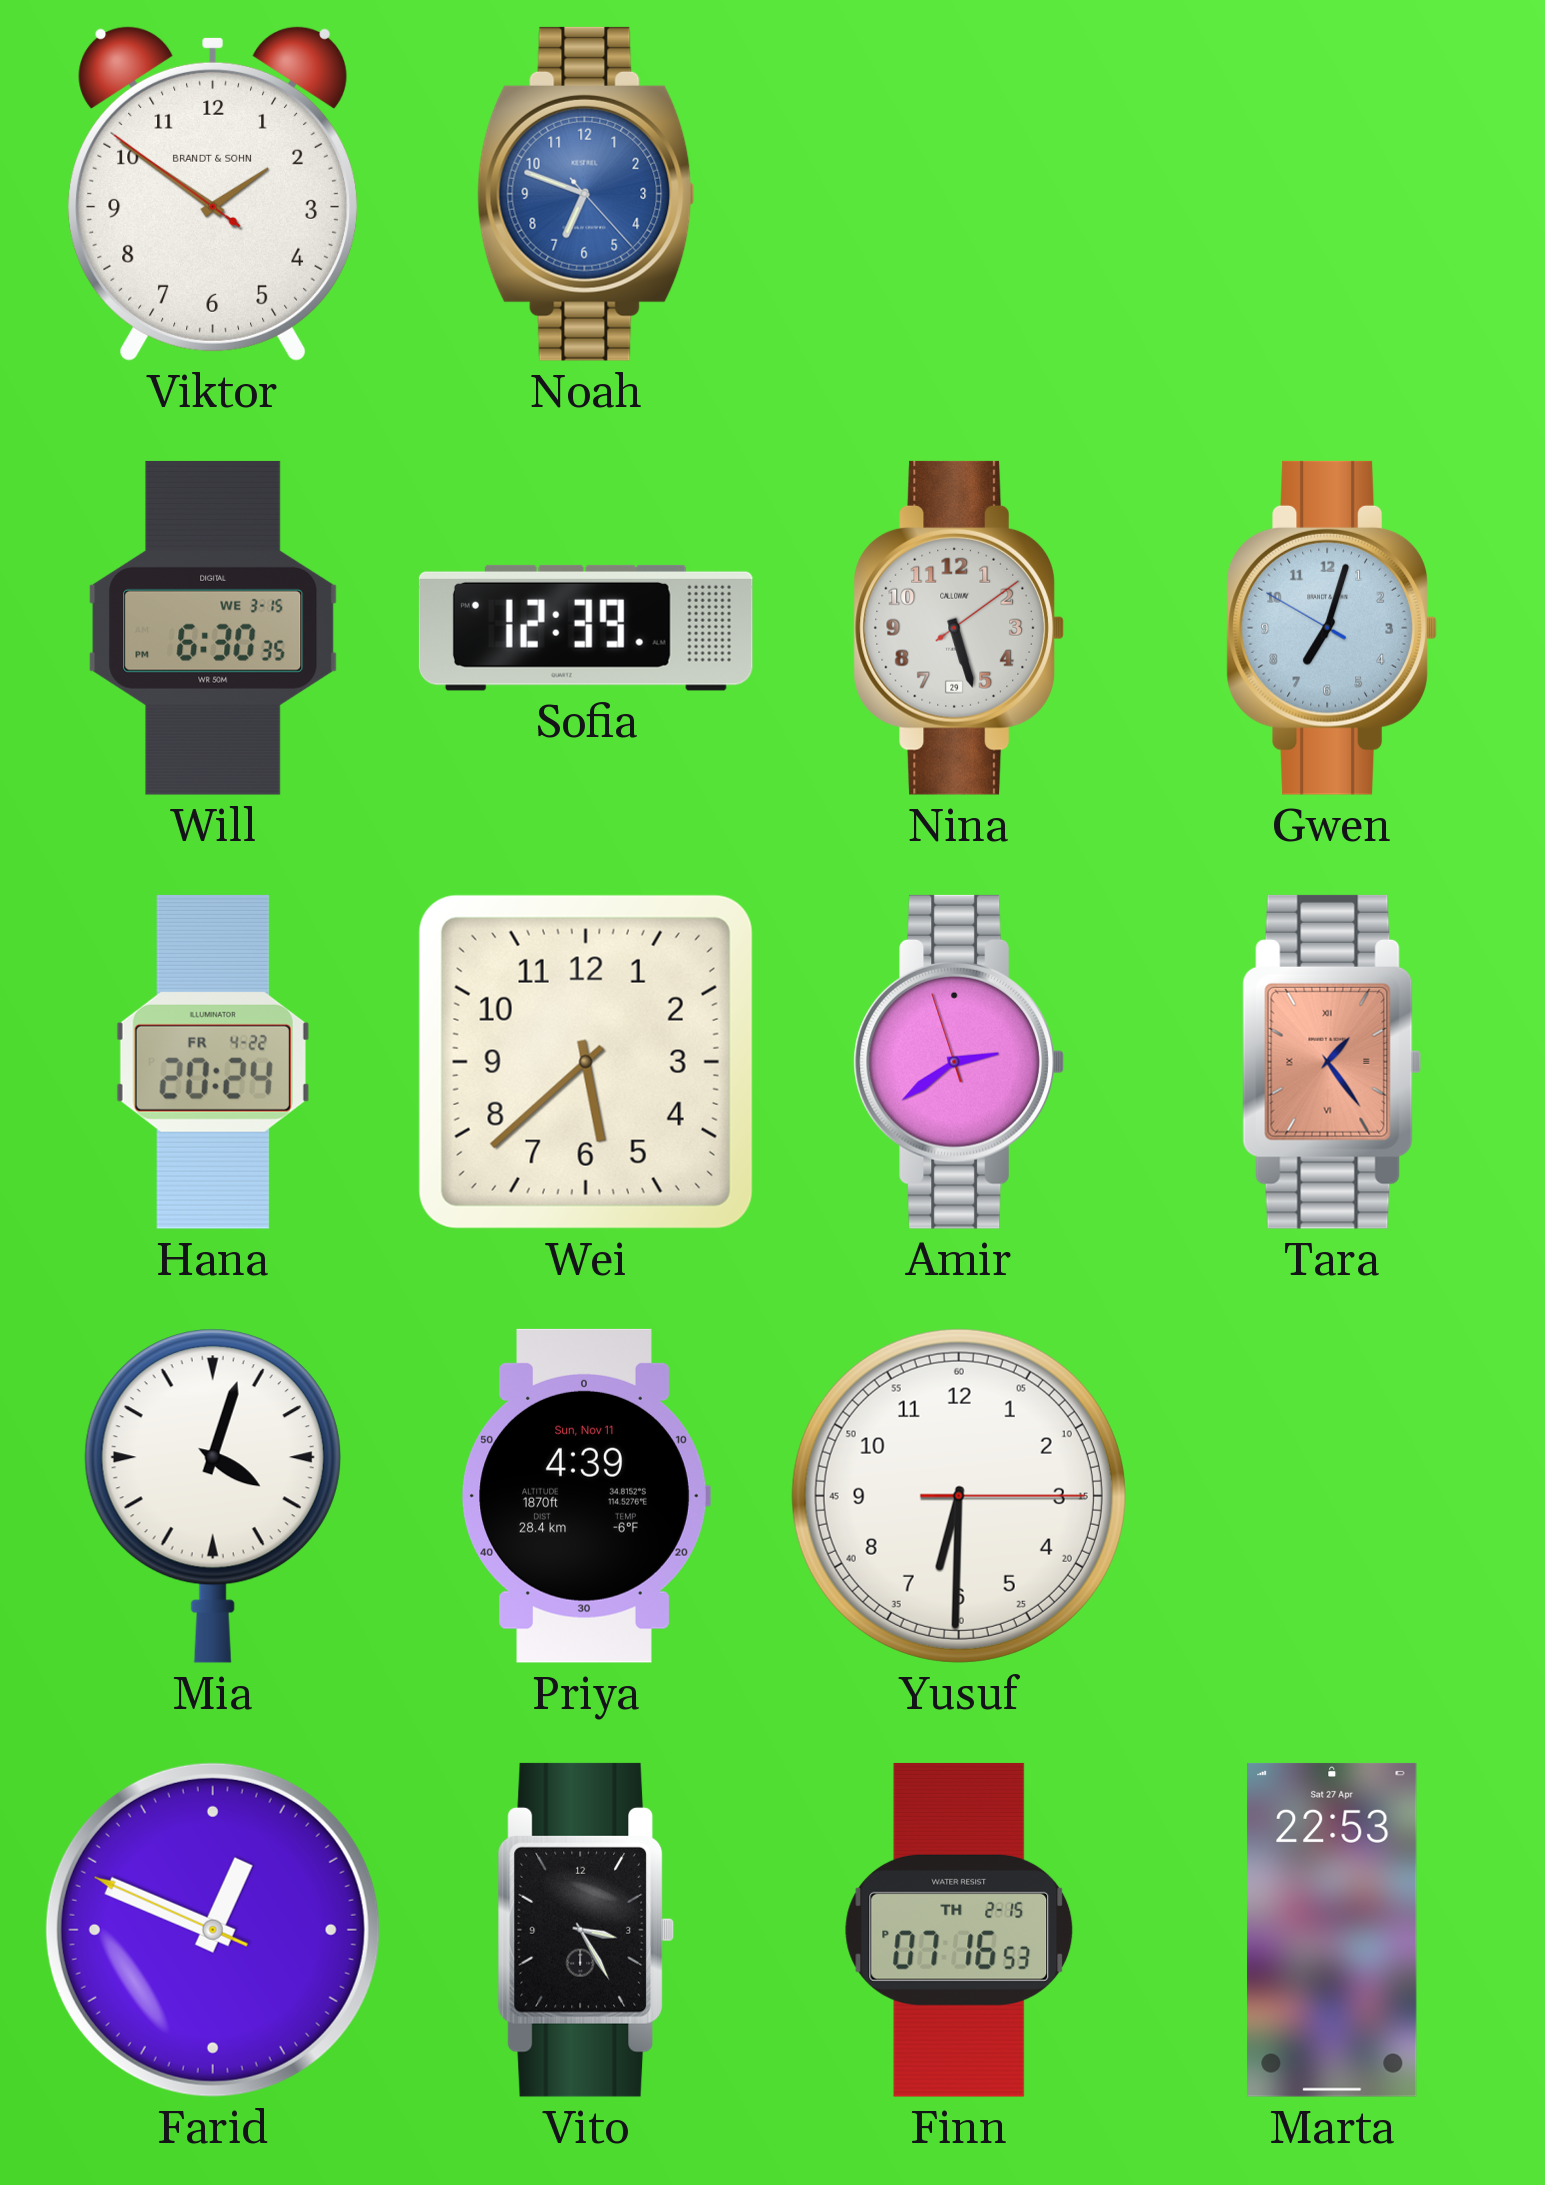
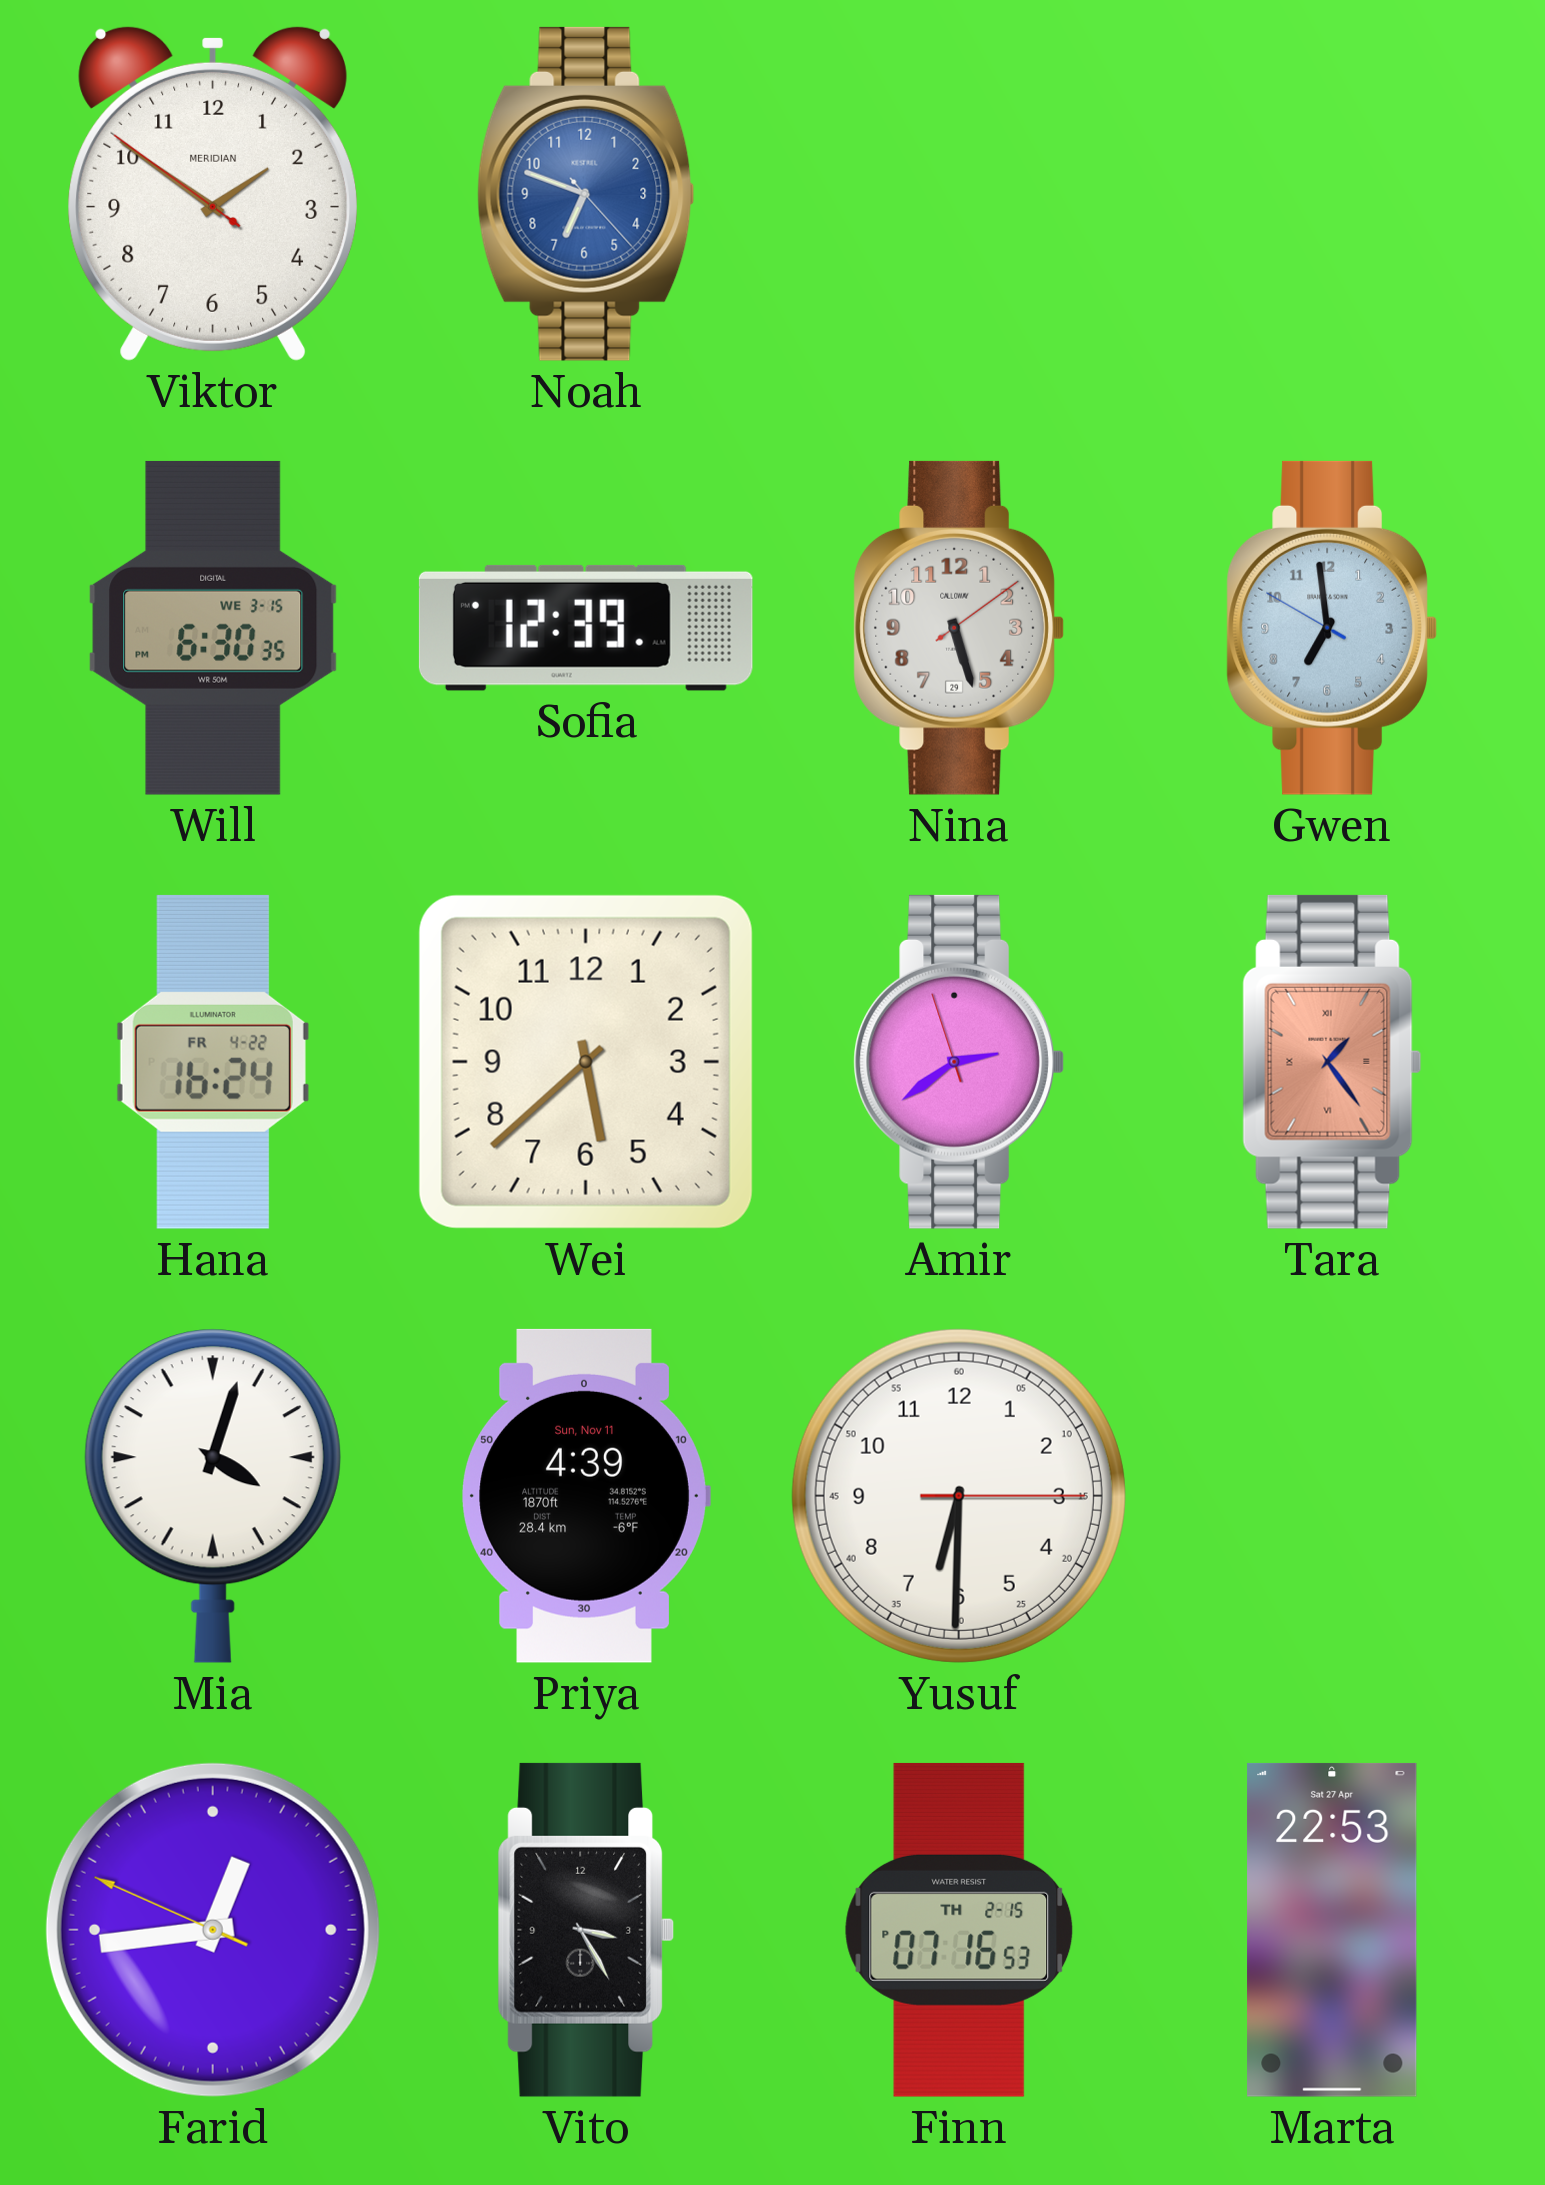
Viktor brand: BRANDT & SOHN -> MERIDIAN (212, 193)
Gwen: 7:02 -> 6:58 (1332, 628)
Hana: 20:24 -> 16:24 (213, 1062)
Farid: 12:48 -> 12:43 (213, 1930)
